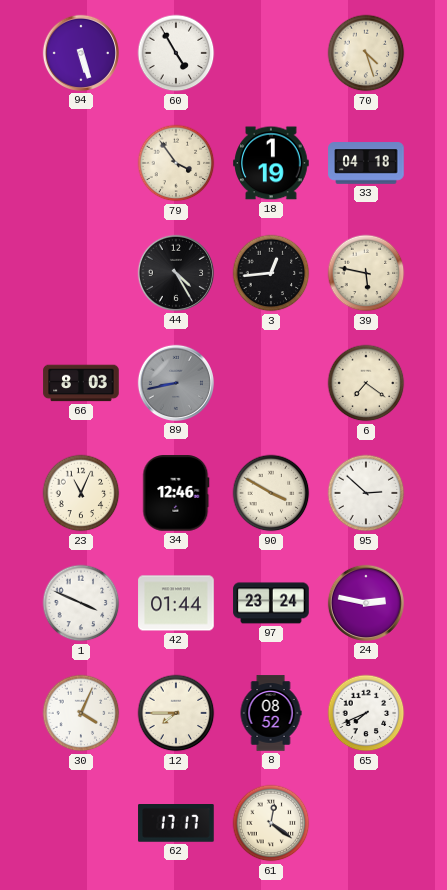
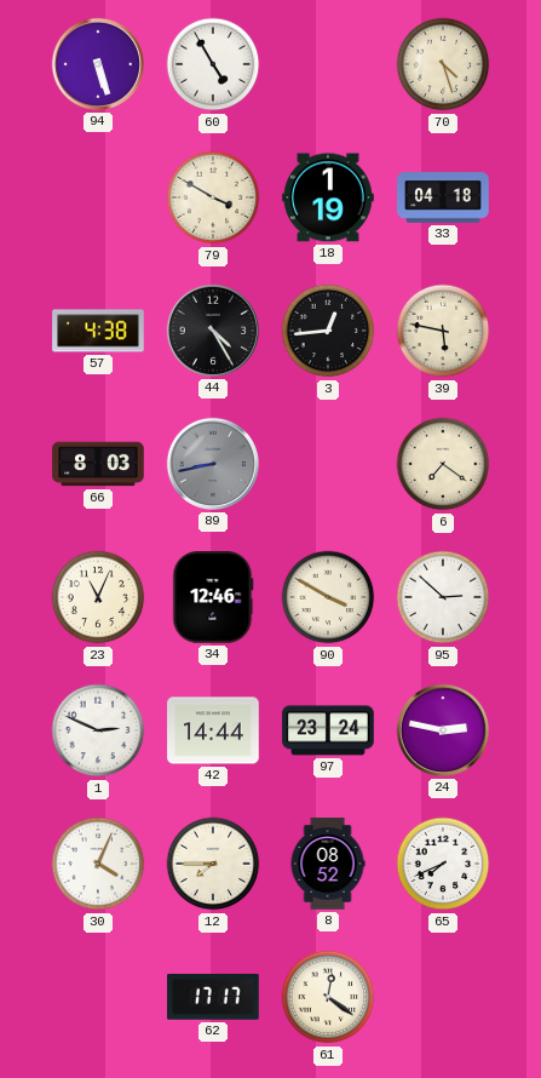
79: 3:54 -> 3:50 (213, 197)
57: none -> 4:38 (98, 331)
1: 3:49 -> 2:49 (98, 730)
42: 01:44 -> 14:44 (213, 730)
